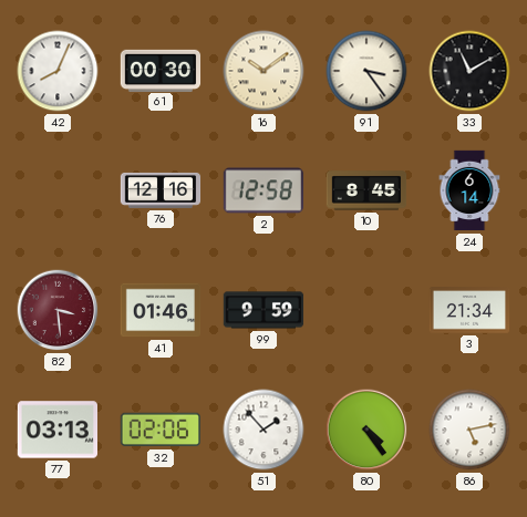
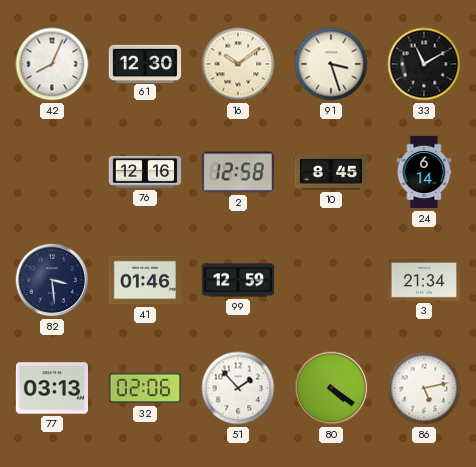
61: 00:30 -> 12:30 (145, 63)
91: 3:24 -> 3:27 (331, 64)
82 dial: burgundy -> navy (52, 280)
99: 9:59 -> 12:59 (238, 280)
80: 4:24 -> 4:21 (331, 388)
